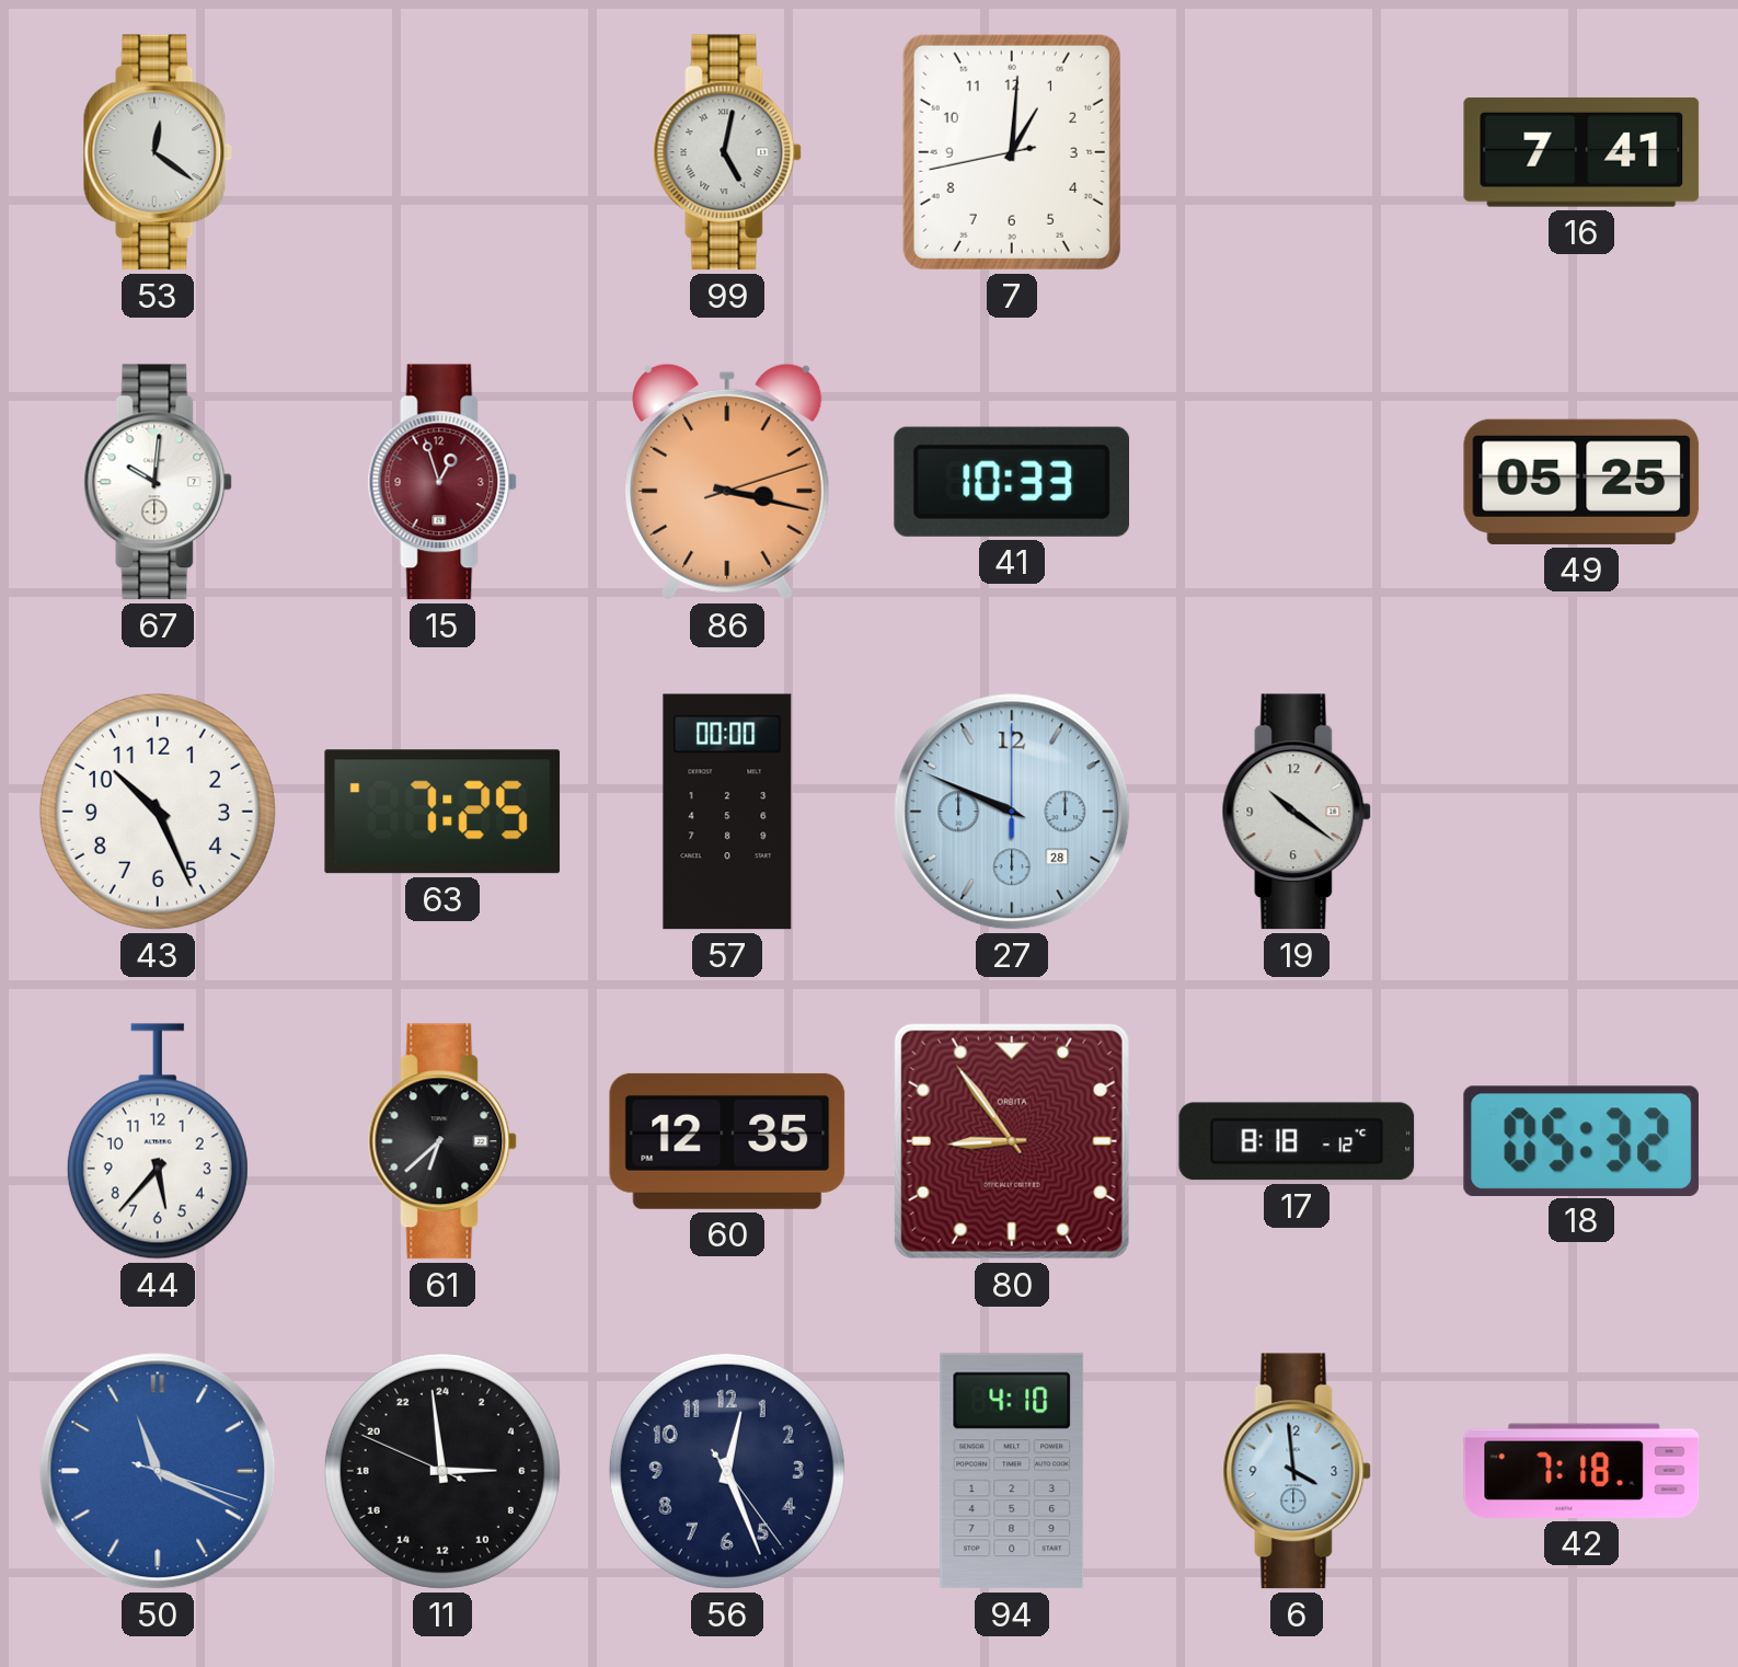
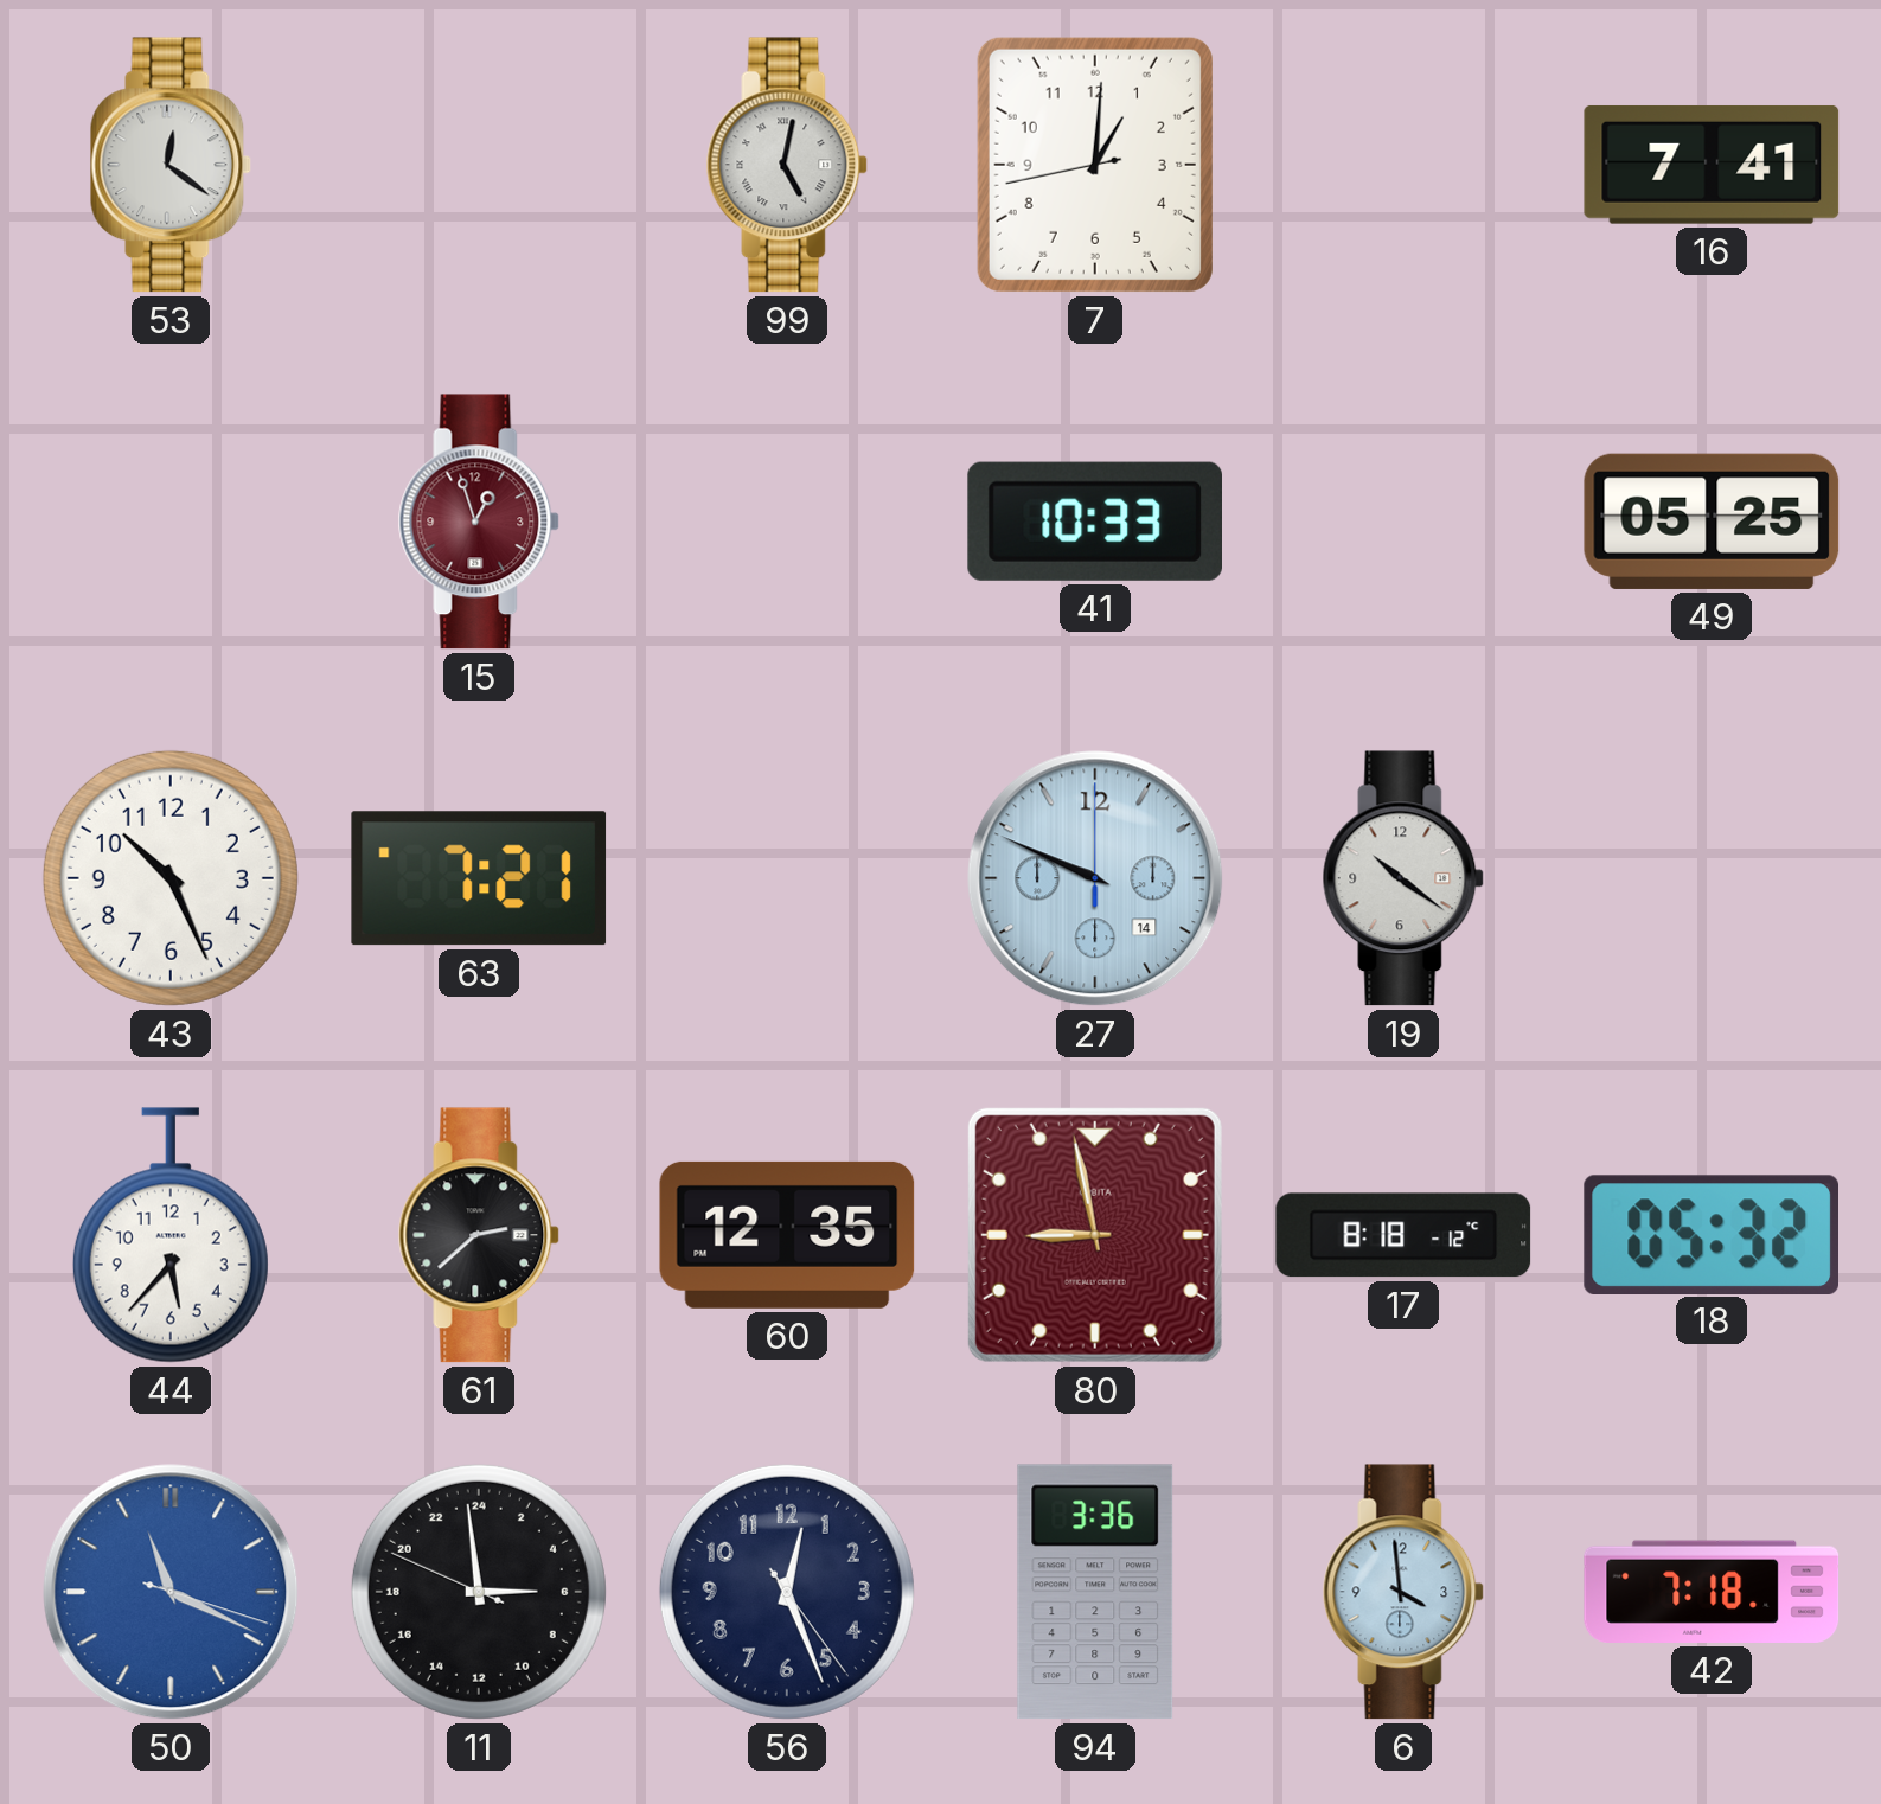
67: 10:01 -> none (158, 482)
86: 3:17 -> none (727, 482)
63: 7:25 -> 7:21 (479, 878)
57: 00:00 -> none (727, 812)
27 date: 28 -> 14 (1095, 878)
61: 6:38 -> 2:38 (479, 1235)
80: 8:54 -> 8:58 (1095, 1235)
94: 4:10 -> 3:36 (1095, 1592)
